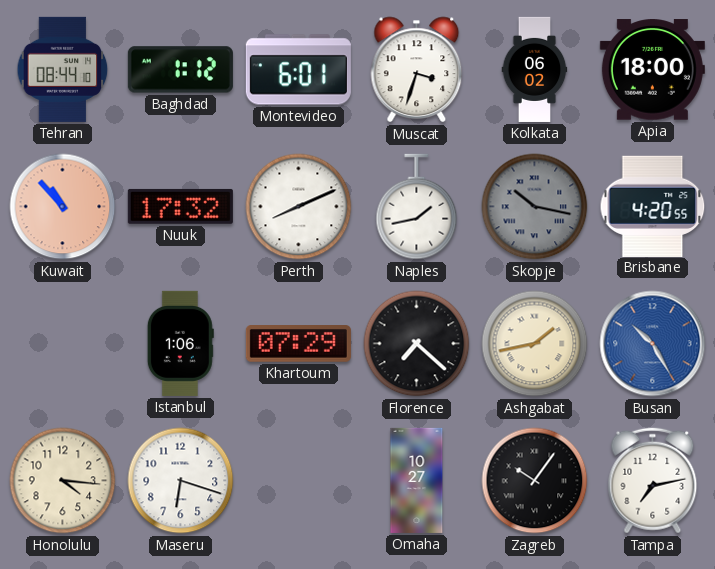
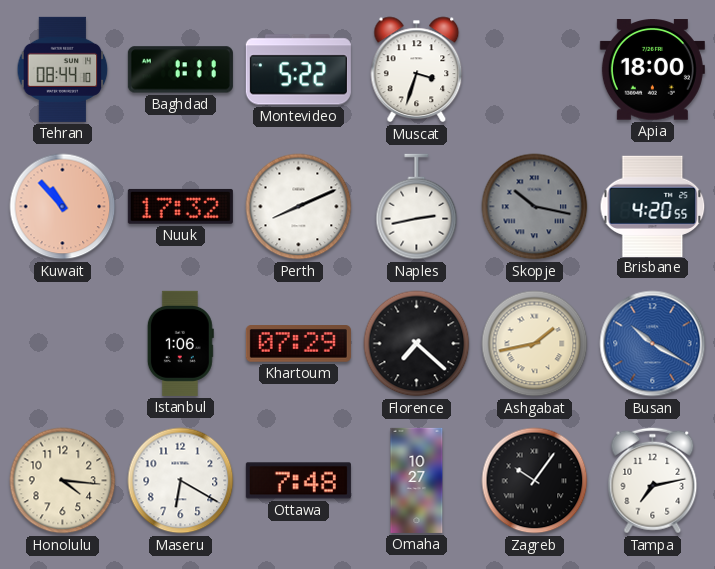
Baghdad: 1:12 -> 1:11 (180, 70)
Montevideo: 6:01 -> 5:22 (298, 70)
Kolkata: 06:02 -> none (535, 69)
Naples: 1:43 -> 2:43 (417, 207)
Busan: 10:25 -> 10:20 (653, 344)
Maseru: 6:18 -> 6:20 (181, 481)
Ottawa: none -> 7:48 (298, 481)
